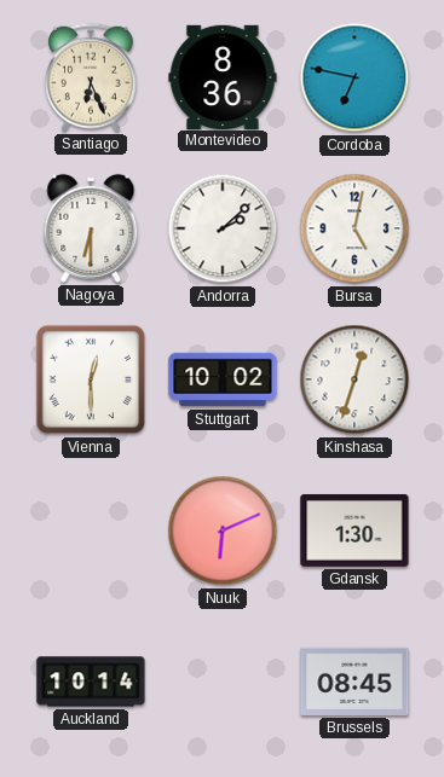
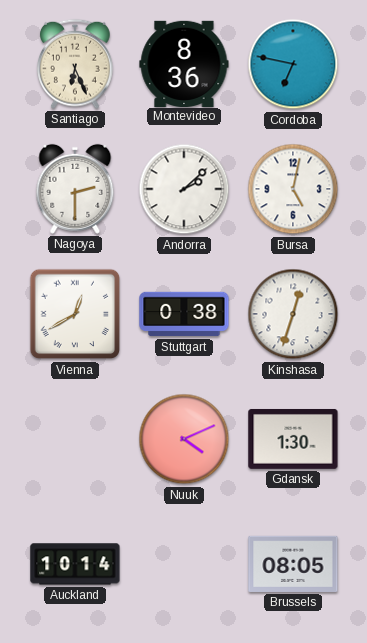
Nagoya: 6:30 -> 2:30 (75, 189)
Vienna: 12:30 -> 12:40 (75, 314)
Stuttgart: 10:02 -> 0:38 (184, 314)
Nuuk: 6:11 -> 4:11 (184, 439)
Brussels: 08:45 -> 08:05 (293, 564)
